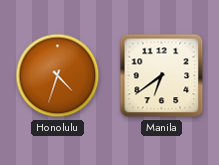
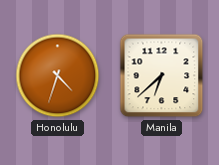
Manila: 6:39 -> 6:38 (162, 76)
